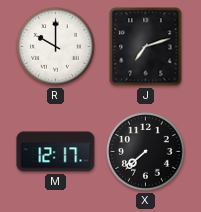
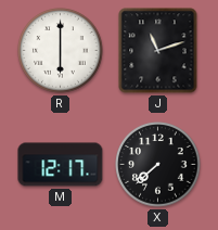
R: 10:00 -> 6:00 (61, 51)
J: 7:12 -> 11:12 (158, 51)
